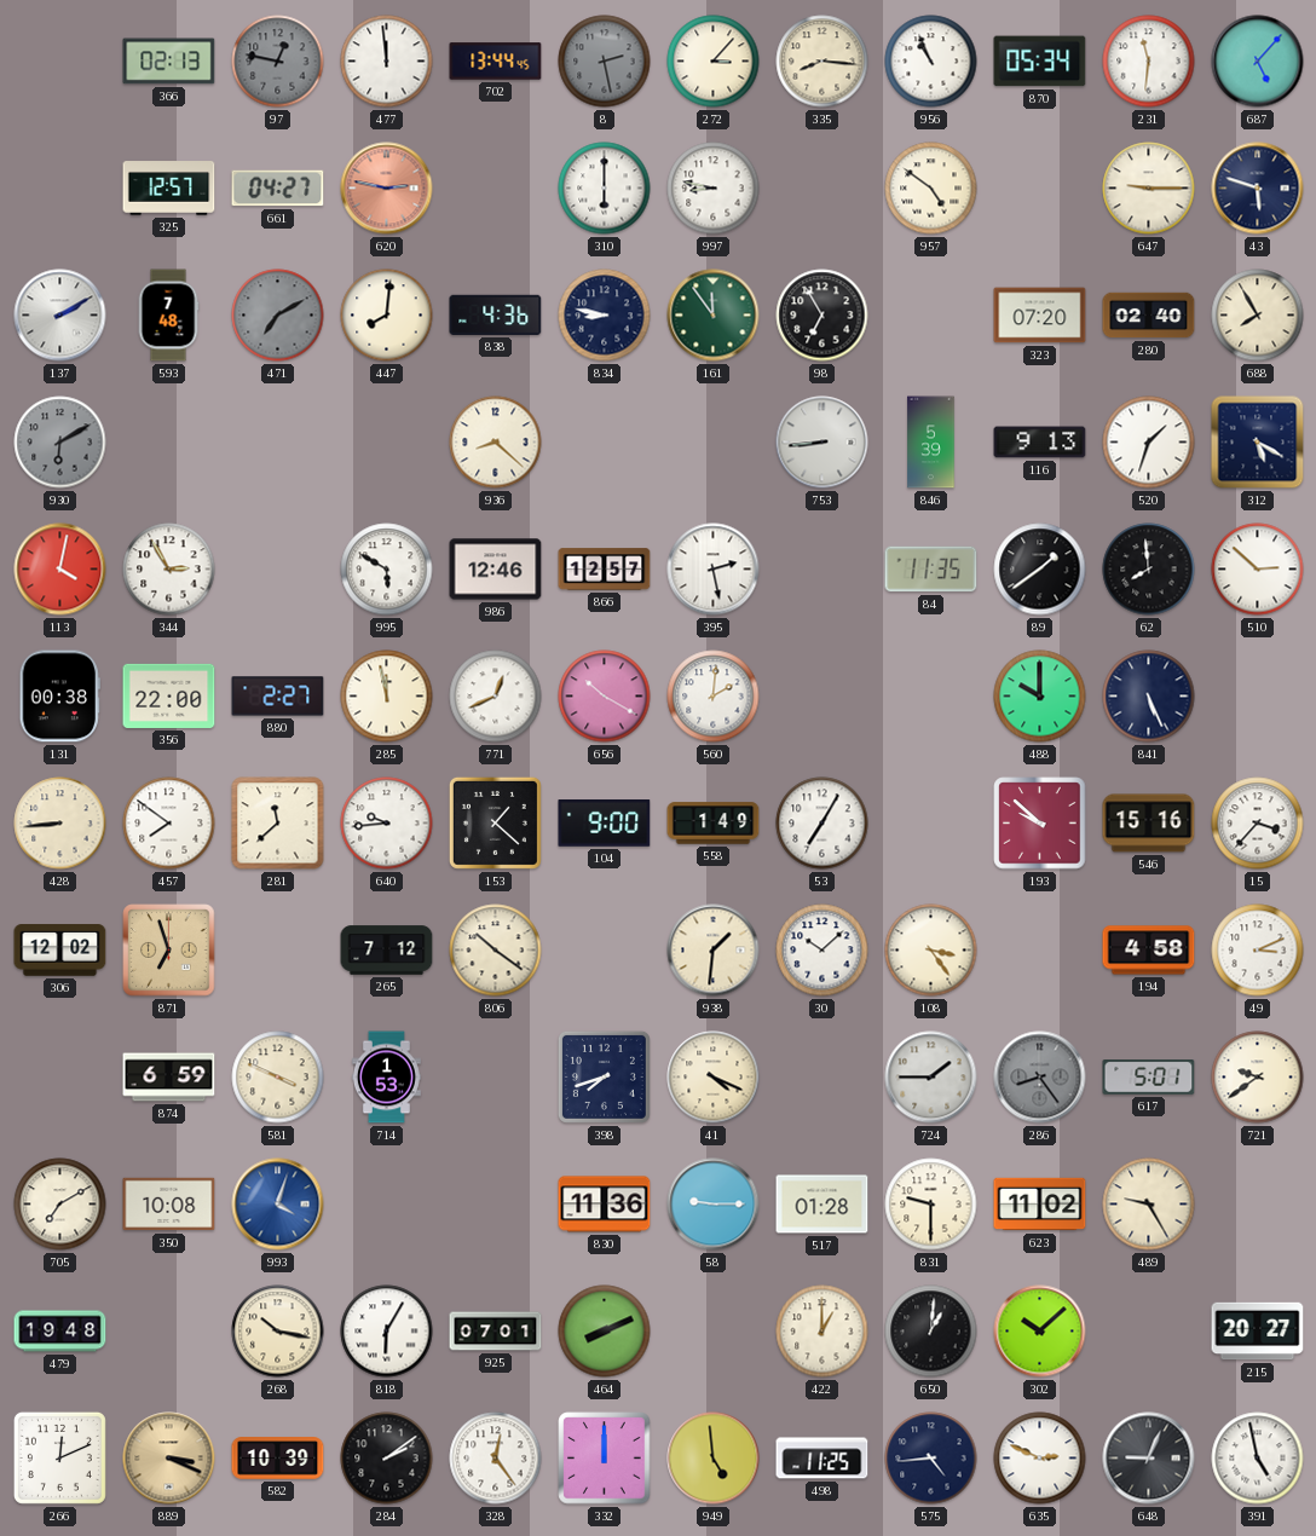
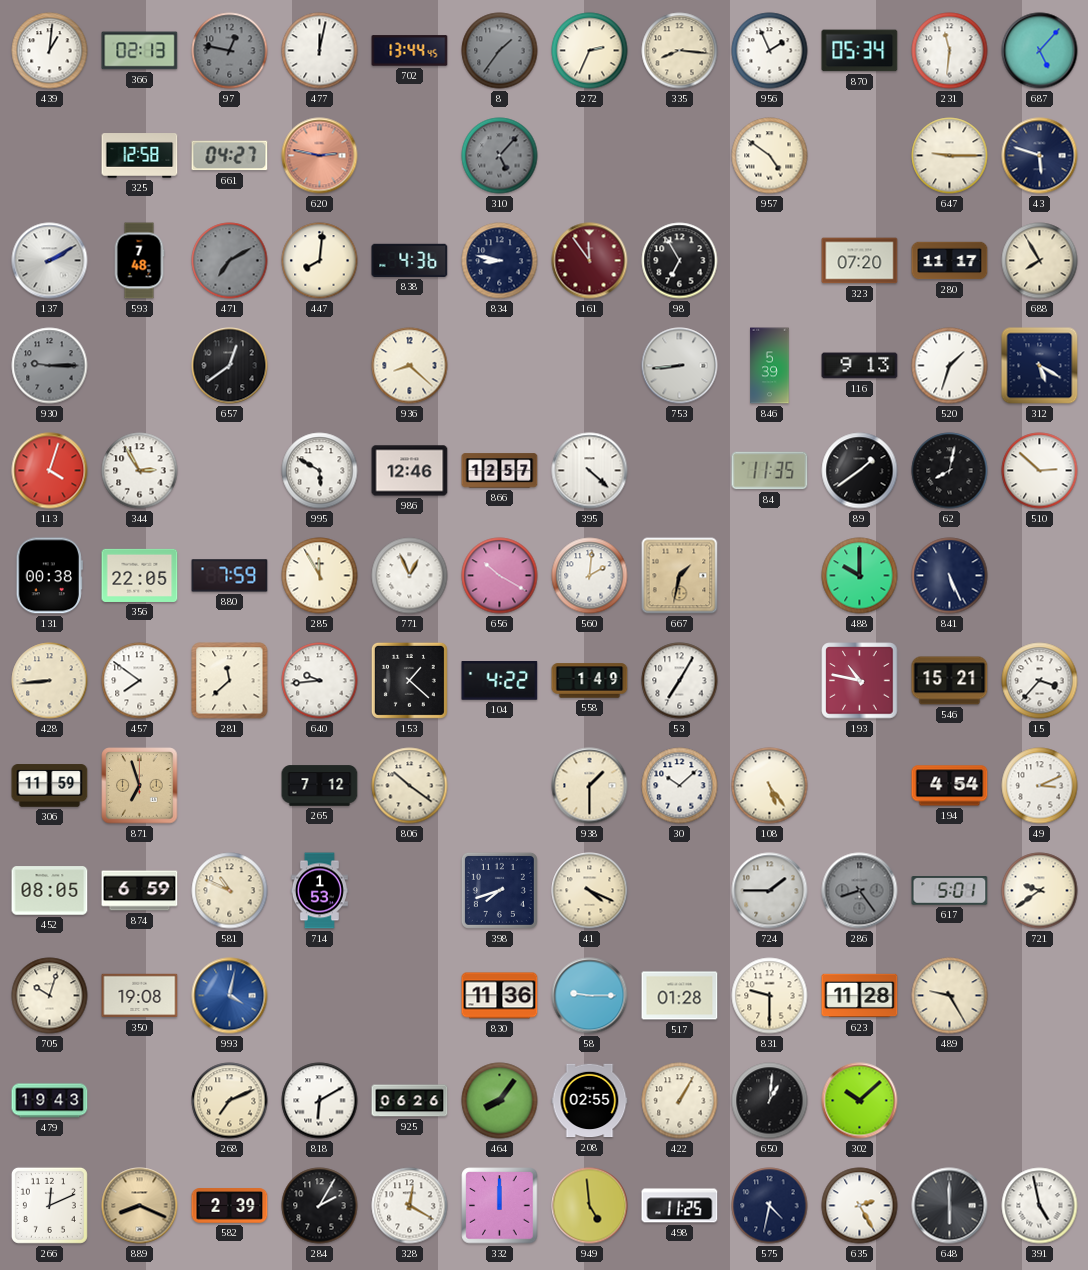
439: none -> 1:01 (50, 51)
477: 11:59 -> 12:02 (320, 51)
8: 2:28 -> 1:36 (500, 51)
272: 3:07 -> 2:34 (590, 51)
956: 10:56 -> 1:56 (770, 51)
325: 12:57 -> 12:58 (140, 156)
310: 6:00 -> 5:07 (500, 156)
310 dial: white -> grey (500, 156)
997: 8:47 -> none (714, 189)
161 dial: green -> burgundy (590, 261)
280: 02:40 -> 11:17 (950, 261)
930: 6:10 -> 9:15 (50, 366)
657: none -> 12:39 (230, 366)
113: 4:02 -> 4:03 (50, 471)
395: 2:28 -> 4:22 (590, 471)
62: 7:59 -> 8:02 (950, 471)
356: 22:00 -> 22:05 (140, 575)
880: 2:27 -> 7:59 (230, 576)
285: 11:58 -> 11:55 (320, 576)
771: 12:41 -> 12:56 (410, 576)
667: none -> 1:32 (680, 576)
104: 9:00 -> 4:22 (500, 681)
193: 9:52 -> 10:47 (860, 681)
546: 15:16 -> 15:21 (950, 681)
306: 12:02 -> 11:59 (50, 786)
938: 1:31 -> 1:30 (590, 786)
108: 3:24 -> 5:24 (770, 786)
194: 4:58 -> 4:54 (950, 786)
452: none -> 08:05 (50, 891)
581: 3:49 -> 10:49 (230, 891)
705: 7:10 -> 10:03 (50, 996)
350: 10:08 -> 19:08 (140, 996)
993: 4:03 -> 4:02 (230, 996)
623: 11:02 -> 11:28 (860, 996)
479: 19:48 -> 19:43 (50, 1101)
268: 10:17 -> 7:11 (230, 1101)
818: 6:05 -> 6:10 (320, 1101)
925: 07:01 -> 06:26 (410, 1101)
464: 8:11 -> 8:06 (500, 1101)
208: none -> 02:55 (590, 1101)
422: 1:00 -> 1:05 (680, 1101)
215: 20:27 -> none (1258, 1332)
889: 3:19 -> 8:19 (140, 1206)
582: 10:39 -> 2:39 (230, 1206)
284: 2:09 -> 2:05 (320, 1206)
328: 12:24 -> 12:20 (410, 1206)
575: 4:44 -> 4:32 (770, 1206)
635: 2:49 -> 2:25 (860, 1206)
648: 9:04 -> 6:00 (950, 1206)
